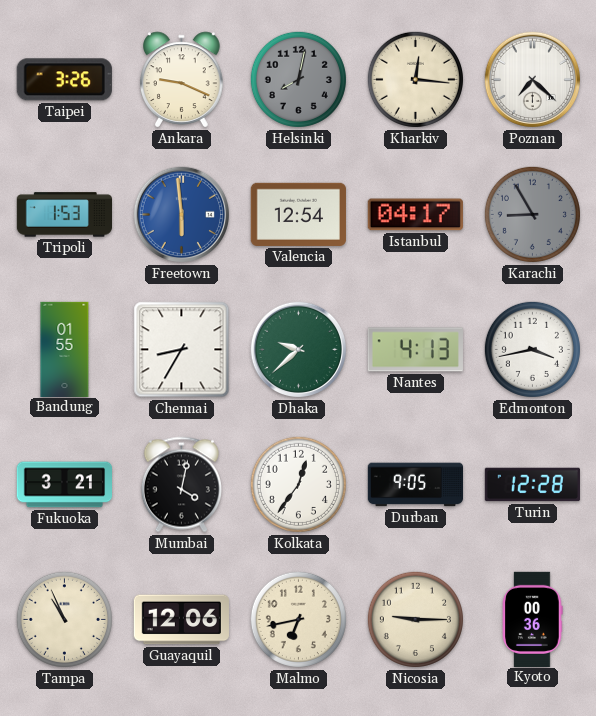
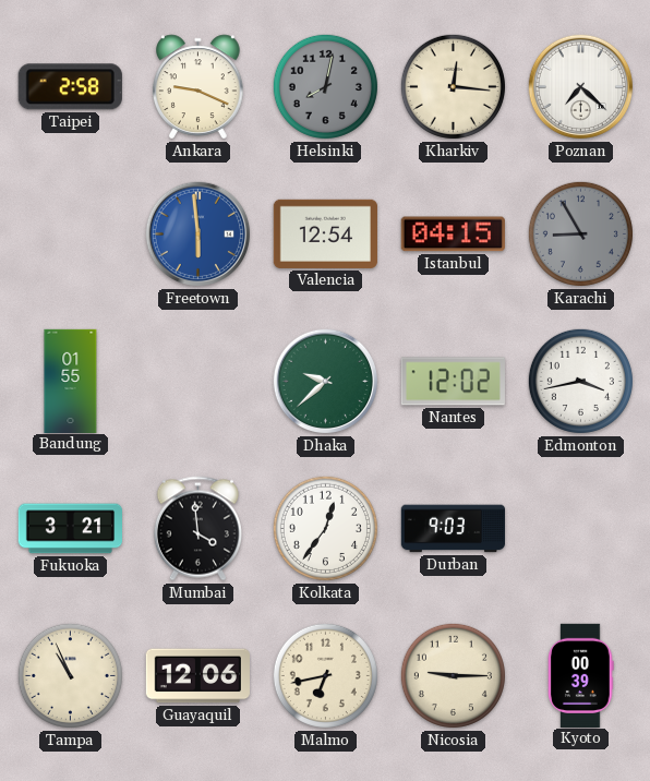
Taipei: 3:26 -> 2:58 (70, 87)
Tripoli: 1:53 -> none (64, 215)
Istanbul: 04:17 -> 04:15 (453, 235)
Chennai: 8:35 -> none (182, 350)
Nantes: 4:13 -> 12:02 (453, 382)
Mumbai: 4:02 -> 3:59 (197, 529)
Durban: 9:05 -> 9:03 (453, 529)
Turin: 12:28 -> none (532, 485)
Kyoto: 00:36 -> 00:39 (581, 675)
